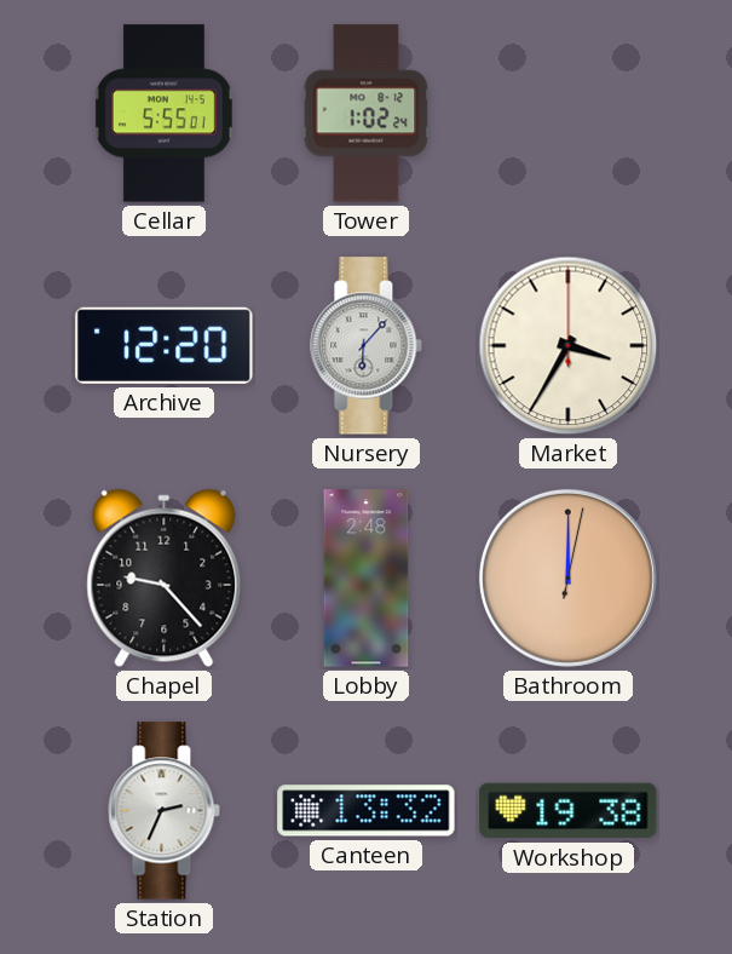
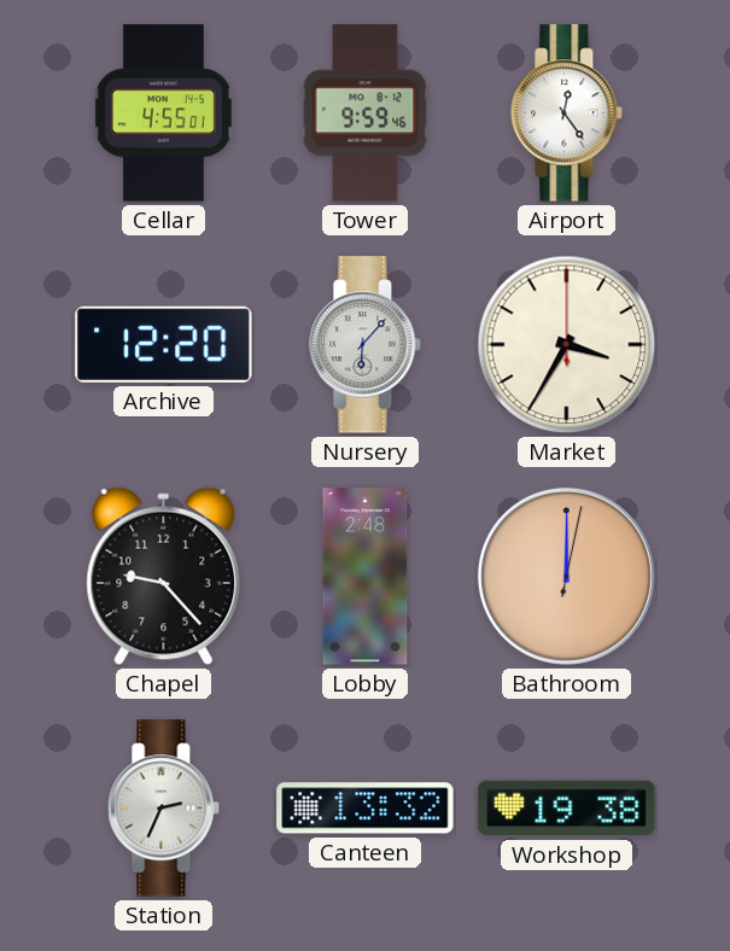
Cellar: 5:55 -> 4:55 (163, 113)
Tower: 1:02 -> 9:59 (366, 113)
Airport: none -> 12:24 (567, 113)
